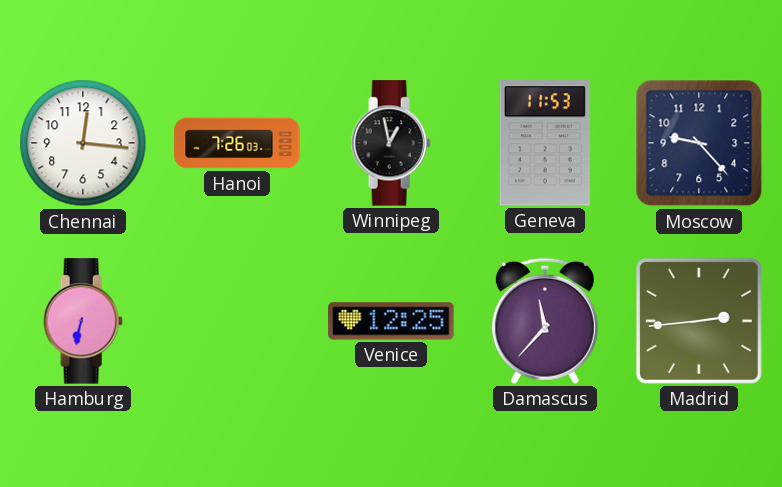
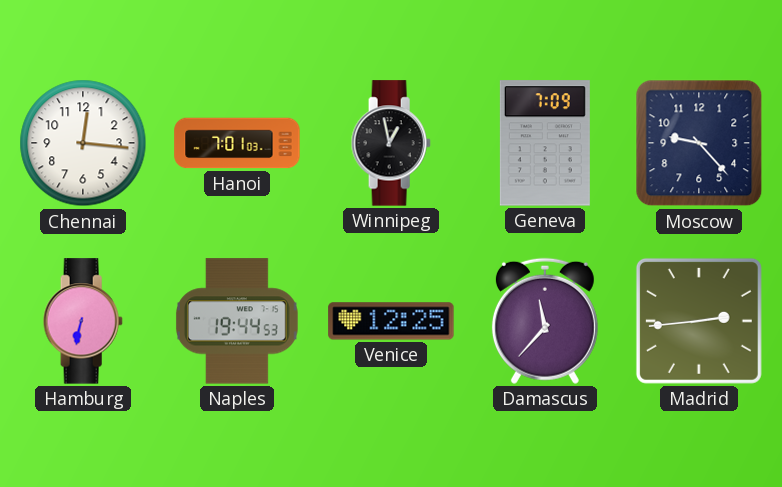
Hanoi: 7:26 -> 7:01 (237, 143)
Geneva: 11:53 -> 7:09 (545, 143)
Naples: none -> 19:44 (238, 321)
